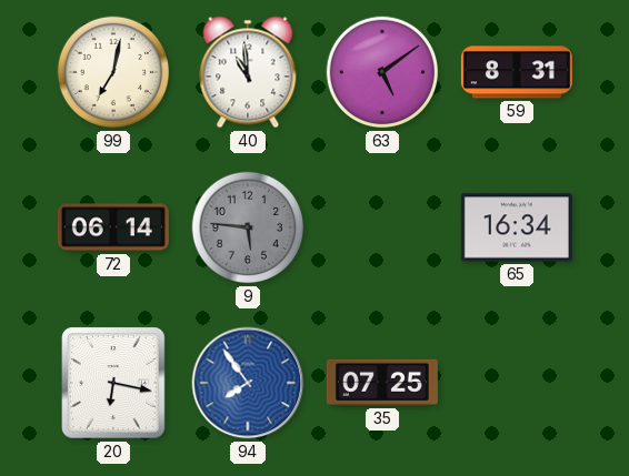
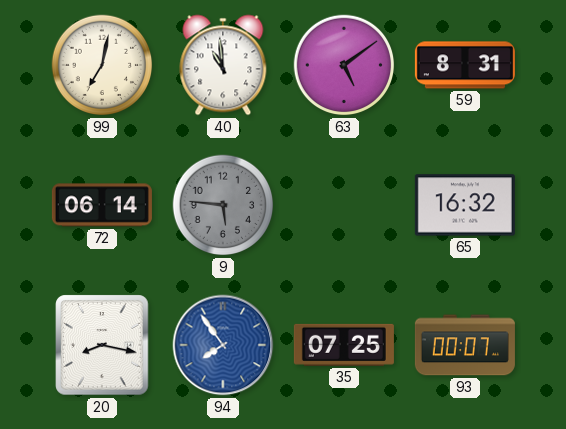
65: 16:34 -> 16:32 (465, 205)
20: 6:17 -> 8:17 (102, 345)
93: none -> 00:07 (465, 345)
